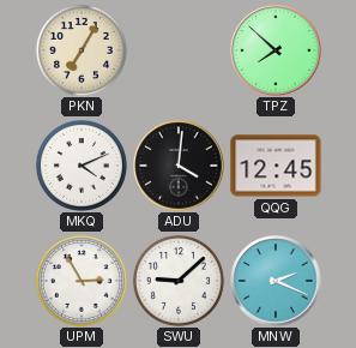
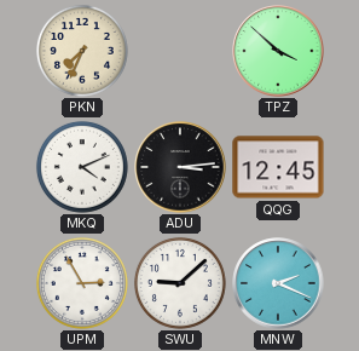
PKN: 7:05 -> 7:34 (82, 51)
TPZ: 7:52 -> 3:52 (278, 51)
ADU: 4:01 -> 3:14 (180, 167)
